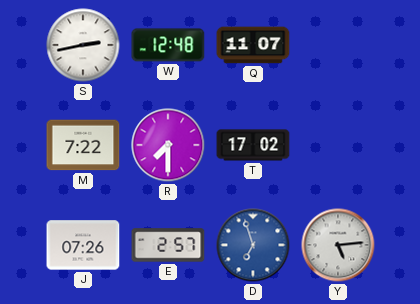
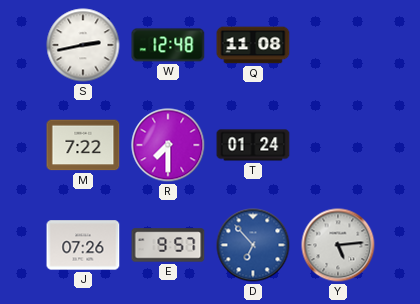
Q: 11:07 -> 11:08 (253, 45)
T: 17:02 -> 01:24 (253, 145)
E: 2:57 -> 9:57 (168, 245)
D: 6:57 -> 6:53 (253, 245)
